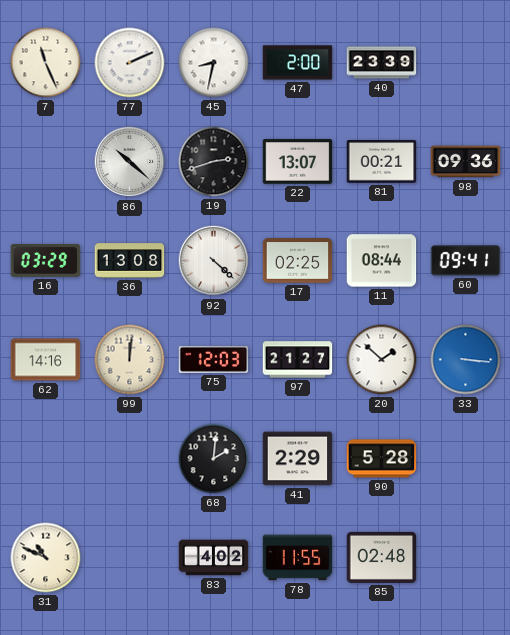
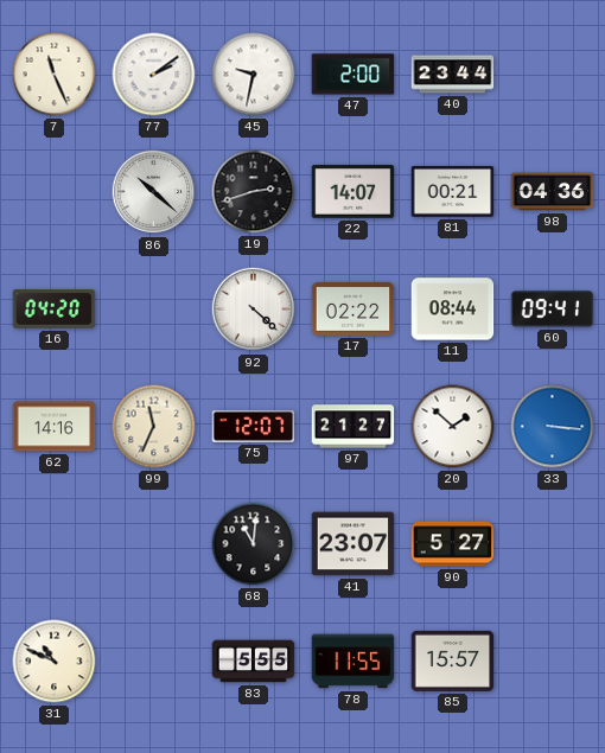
77: 2:11 -> 2:09 (154, 75)
45: 8:32 -> 9:32 (254, 75)
40: 23:39 -> 23:44 (453, 75)
22: 13:07 -> 14:07 (354, 192)
98: 09:36 -> 04:36 (553, 192)
16: 03:29 -> 04:20 (55, 310)
36: 13:08 -> none (130, 261)
17: 02:25 -> 02:22 (354, 310)
99: 12:01 -> 11:34 (154, 427)
75: 12:03 -> 12:07 (254, 426)
68: 2:01 -> 11:01 (254, 544)
41: 2:29 -> 23:07 (354, 544)
90: 5:28 -> 5:27 (453, 544)
83: 4:02 -> 5:55 (254, 662)
85: 02:48 -> 15:57 (453, 661)
